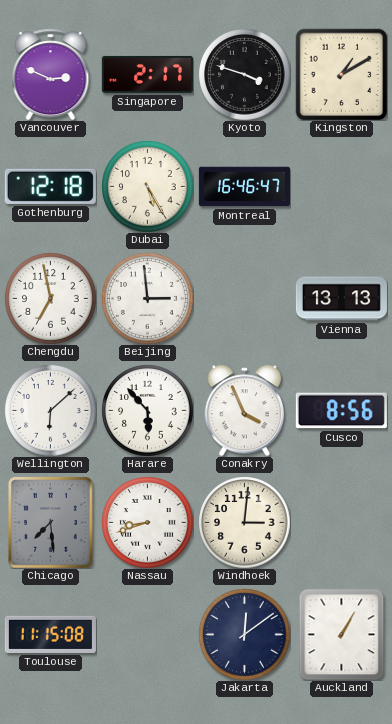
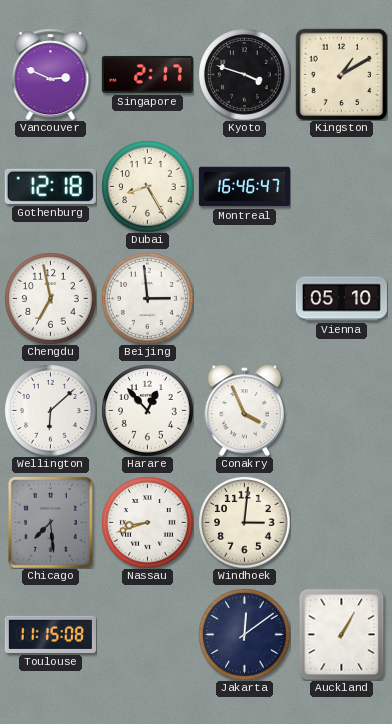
Dubai: 5:25 -> 8:25 (147, 186)
Vienna: 13:13 -> 05:10 (341, 299)
Harare: 5:53 -> 12:53 (147, 410)
Cusco: 8:56 -> none (341, 411)
